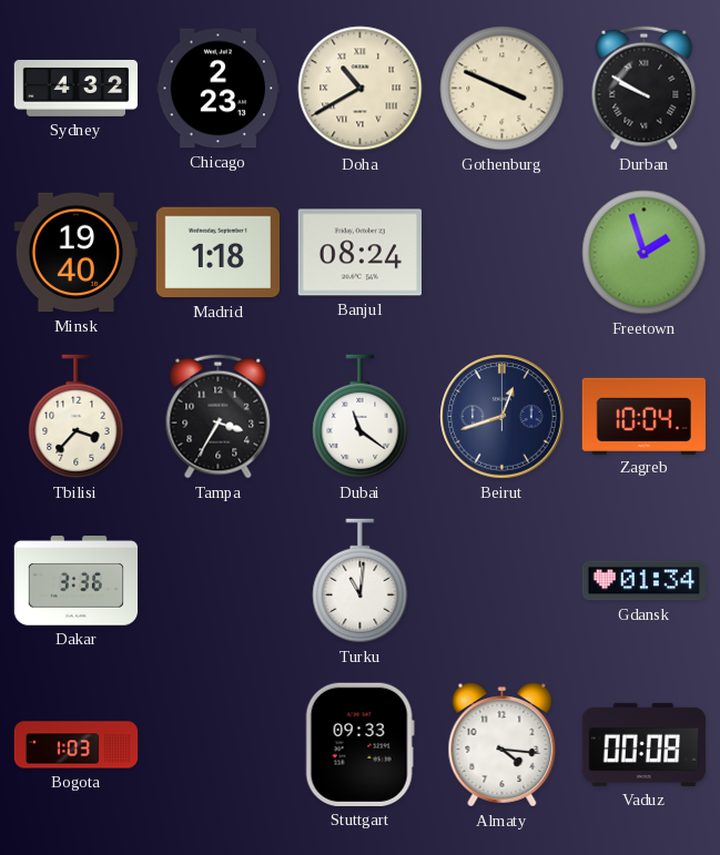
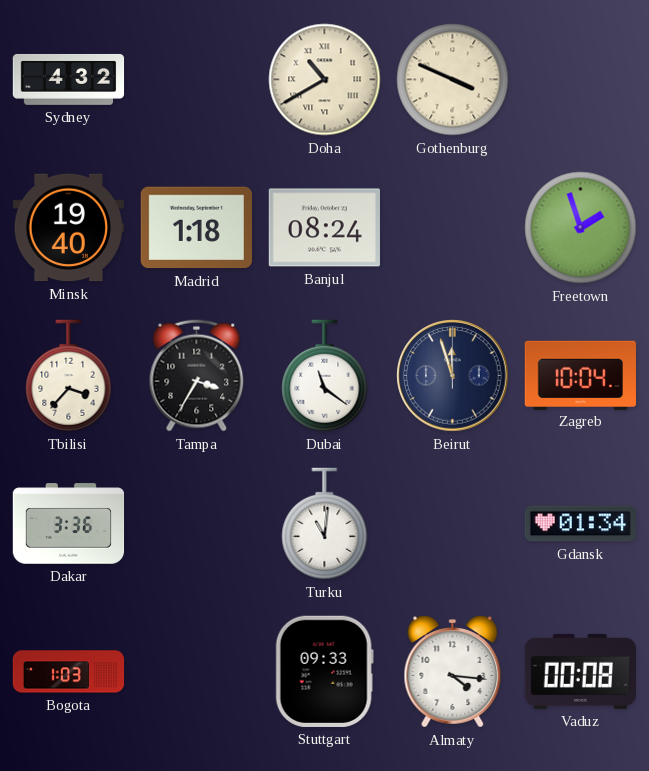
Chicago: 2:23 -> none (217, 89)
Durban: 9:50 -> none (645, 89)
Beirut: 12:42 -> 11:57 (453, 376)
